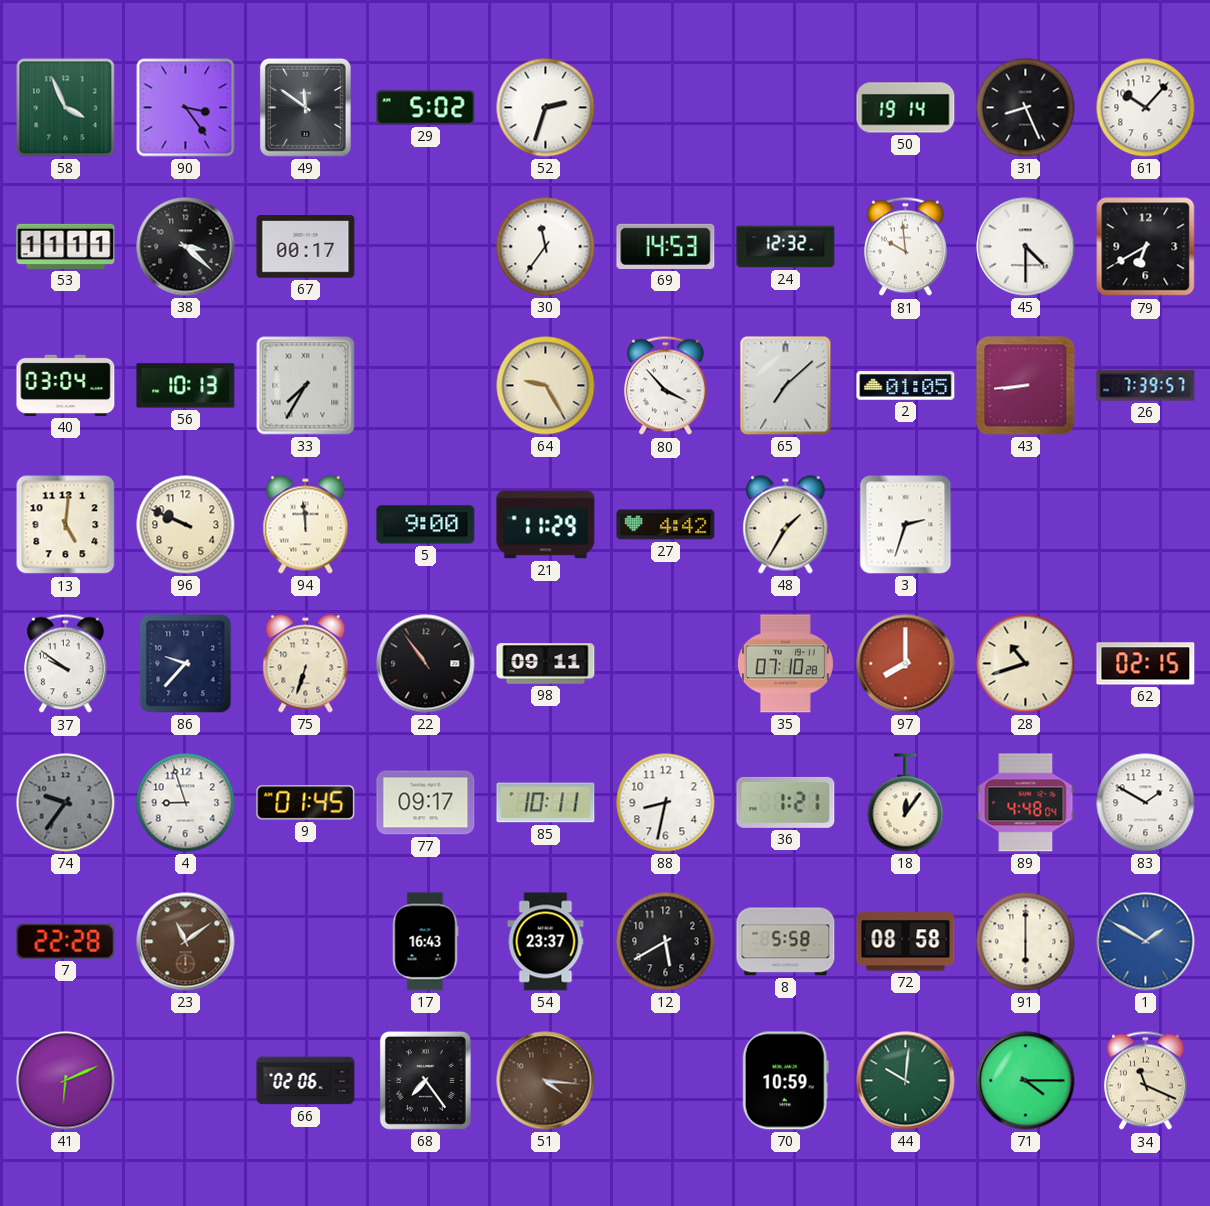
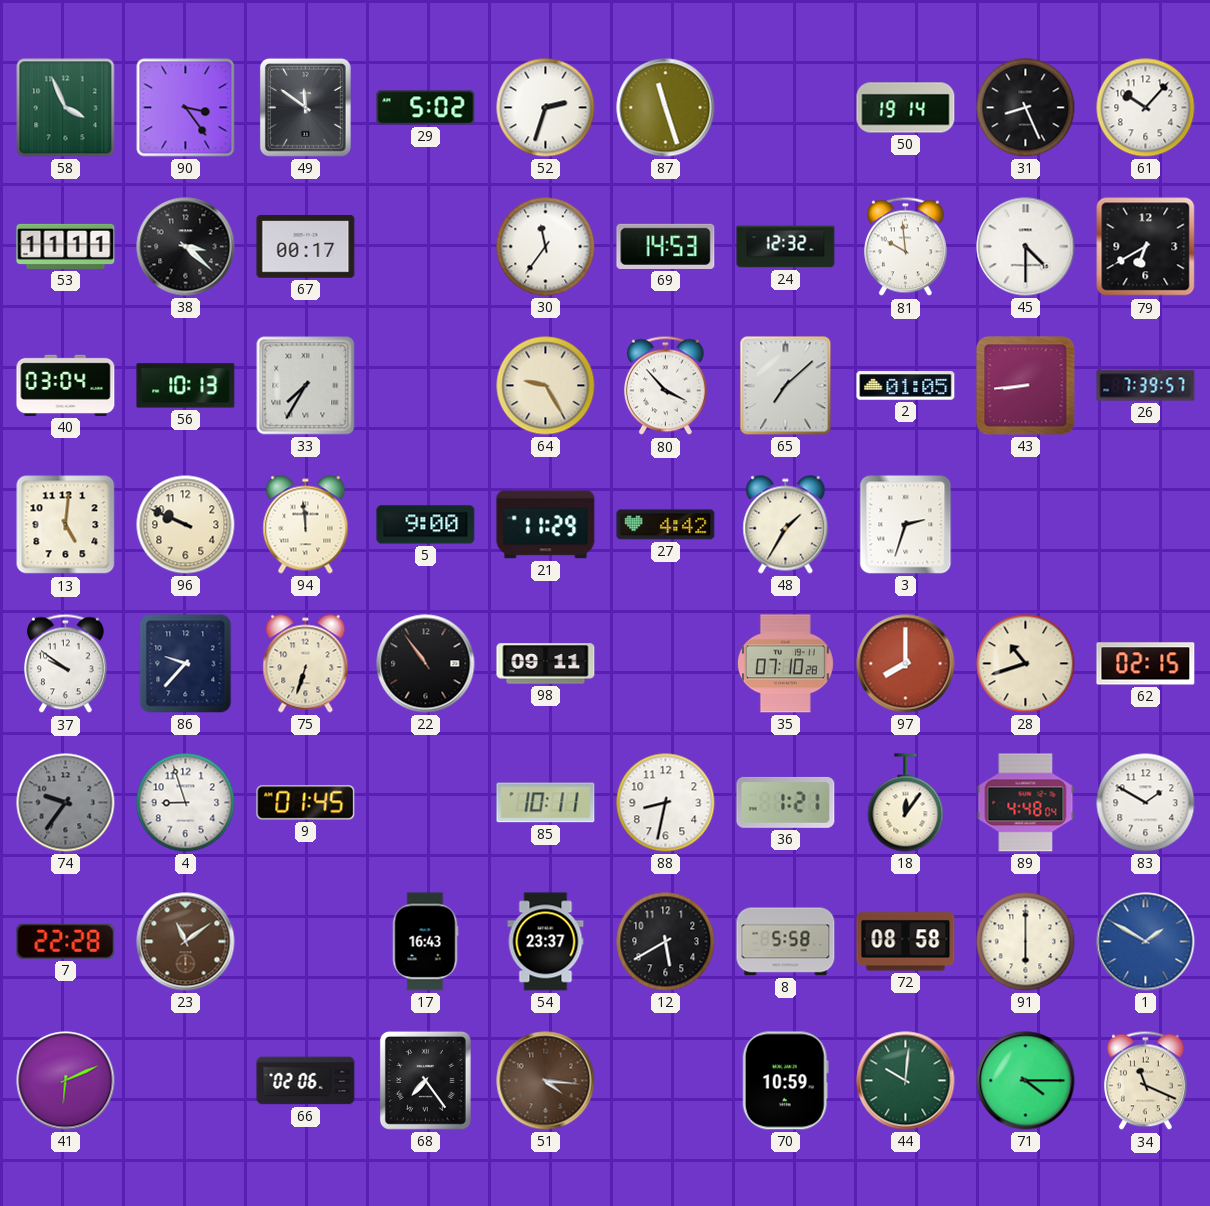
87: none -> 11:27 (666, 108)
77: 09:17 -> none (426, 803)
